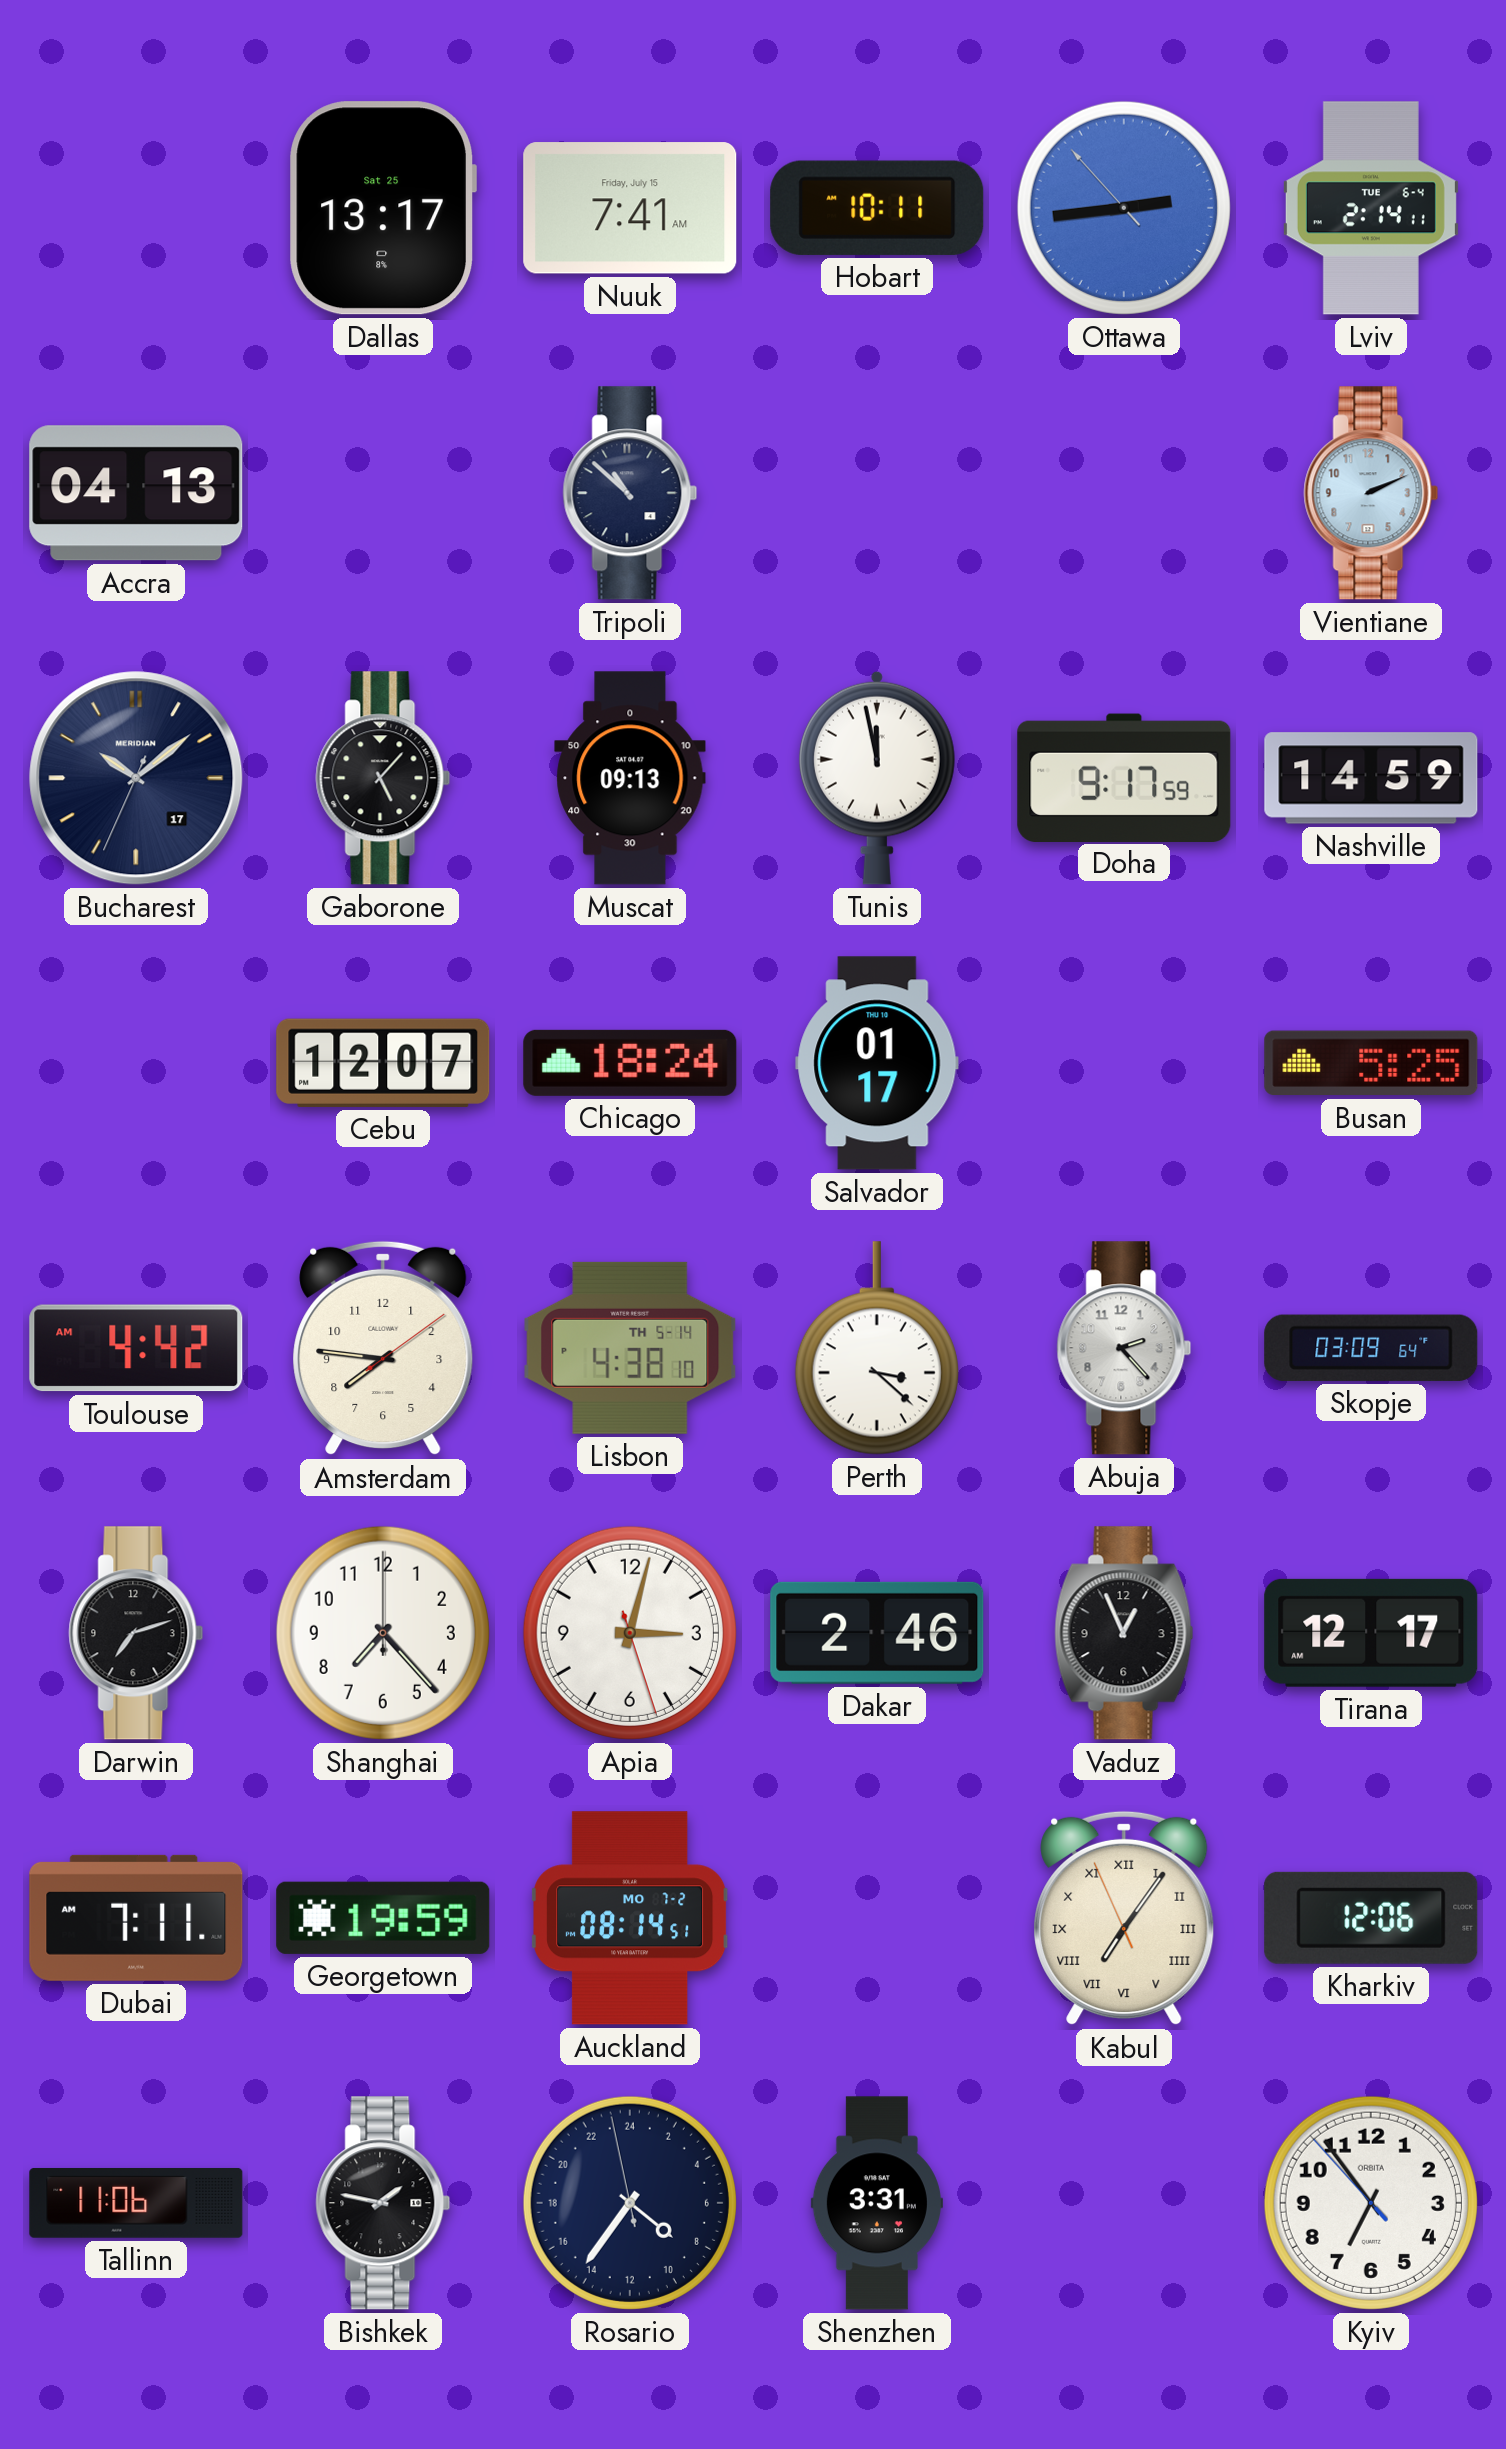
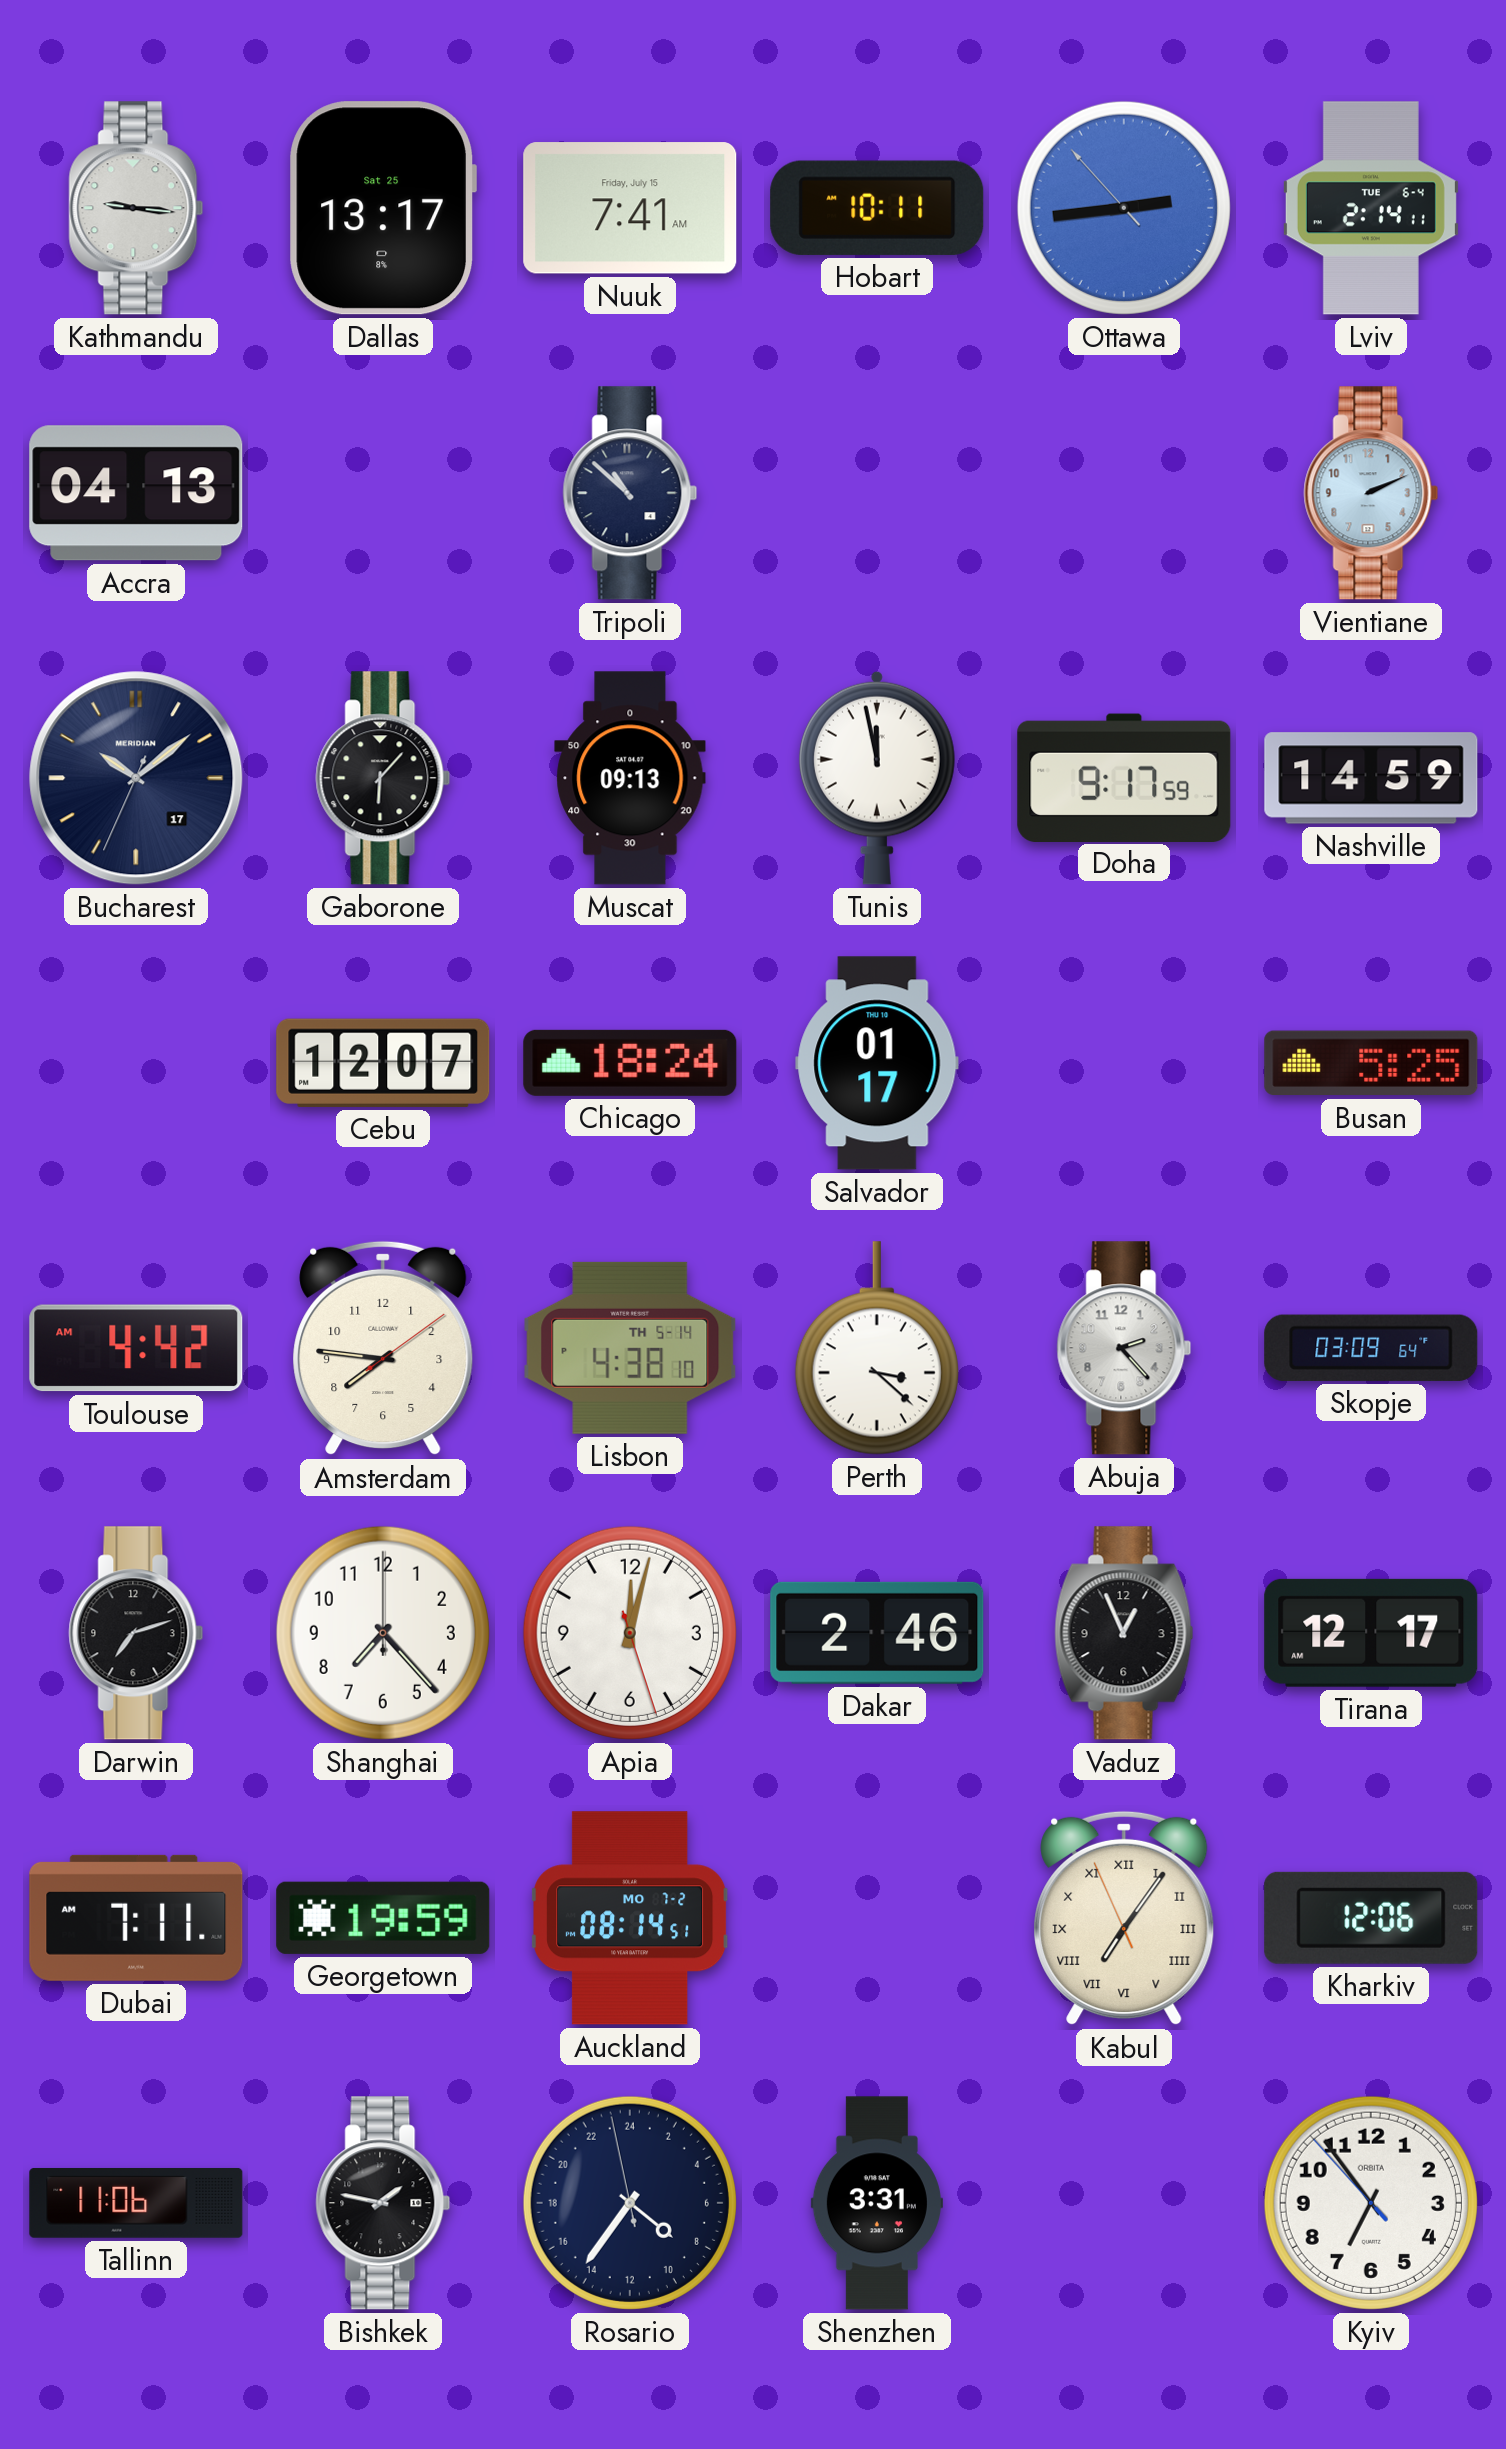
Kathmandu: none -> 9:16 (136, 208)
Gaborone: 5:07 -> 6:07 (383, 778)
Apia: 3:02 -> 12:02 (630, 1633)
